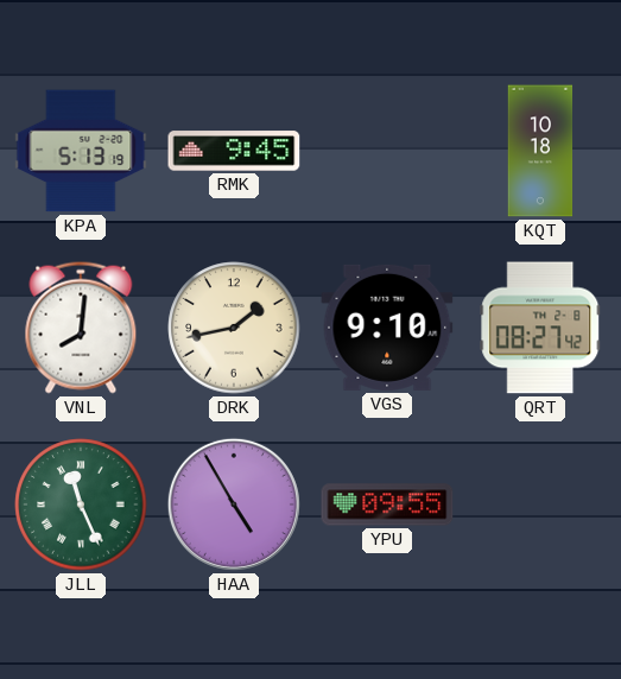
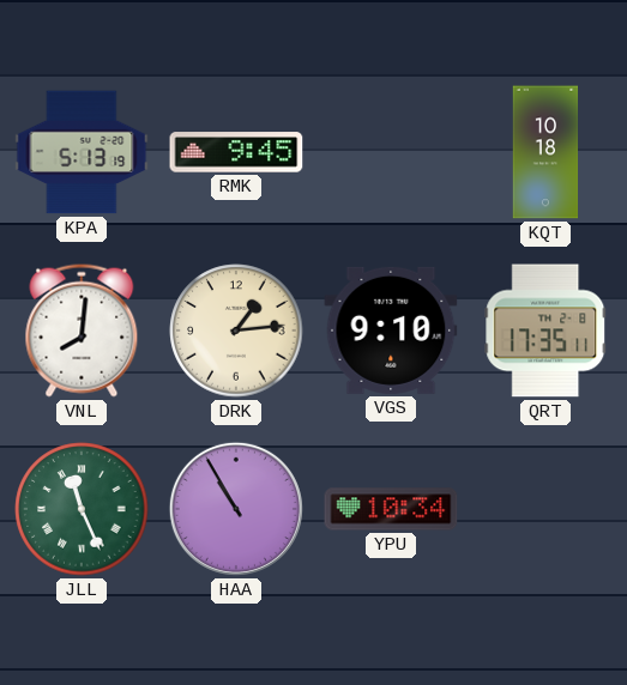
DRK: 1:43 -> 1:14 (236, 331)
QRT: 08:27 -> 17:35 (545, 331)
HAA: 4:55 -> 10:55 (236, 509)
YPU: 09:55 -> 10:34 (391, 509)
